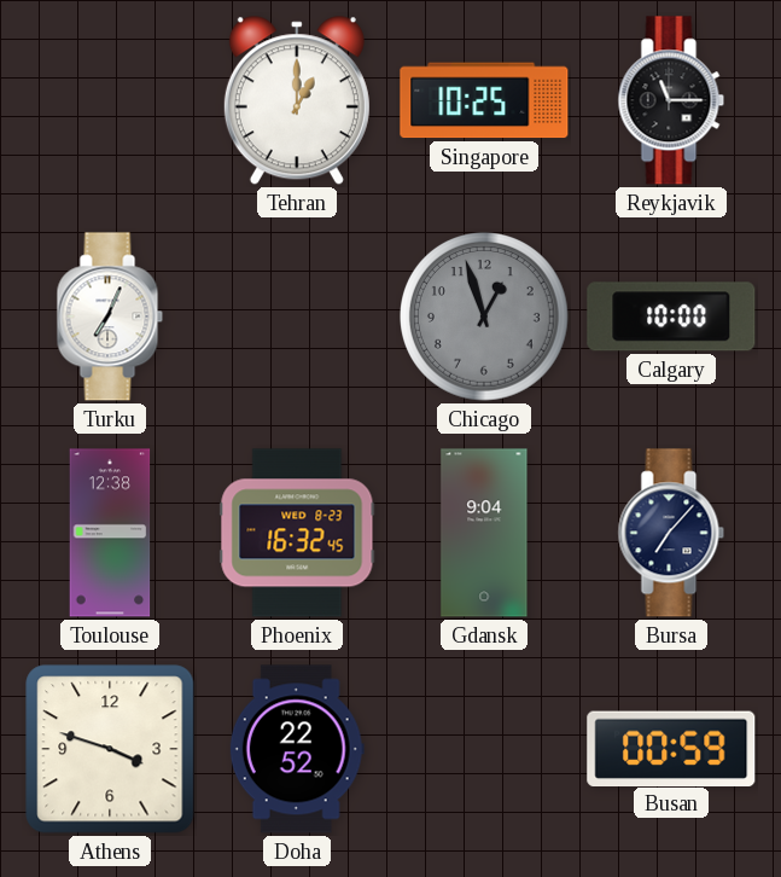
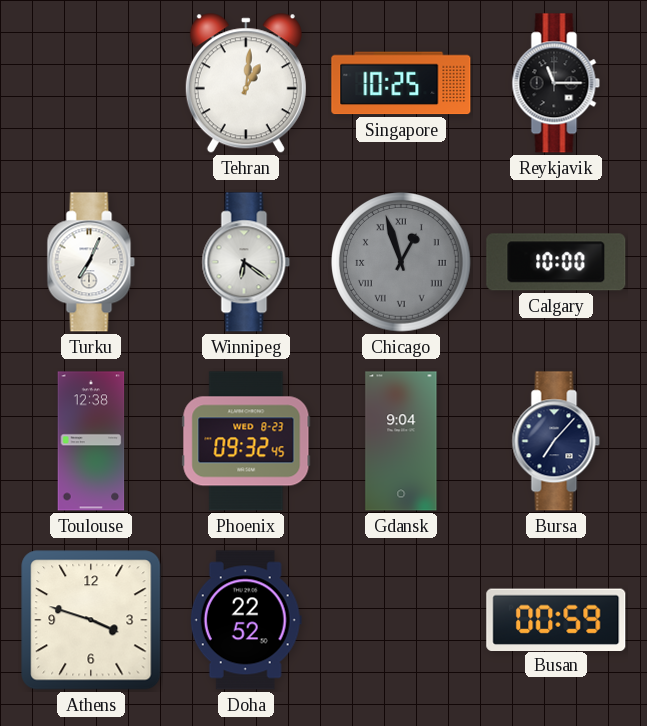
Tehran: 1:00 -> 1:01 (246, 84)
Winnipeg: none -> 6:21 (246, 262)
Chicago numerals: Arabic -> Roman (402, 263)
Phoenix: 16:32 -> 09:32 (246, 441)
